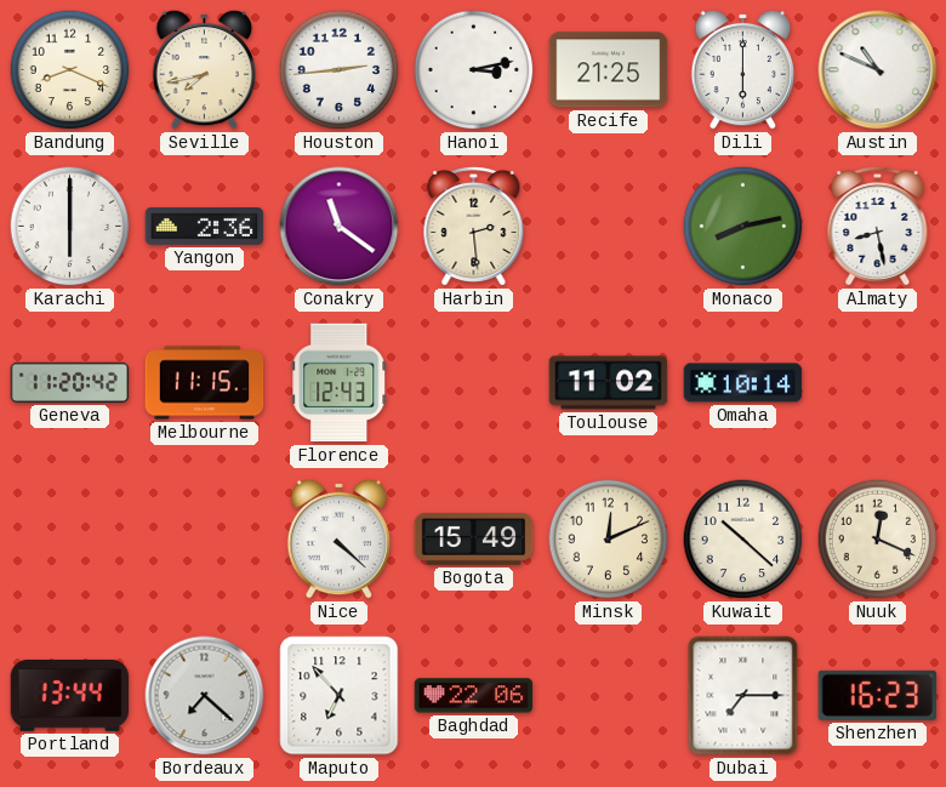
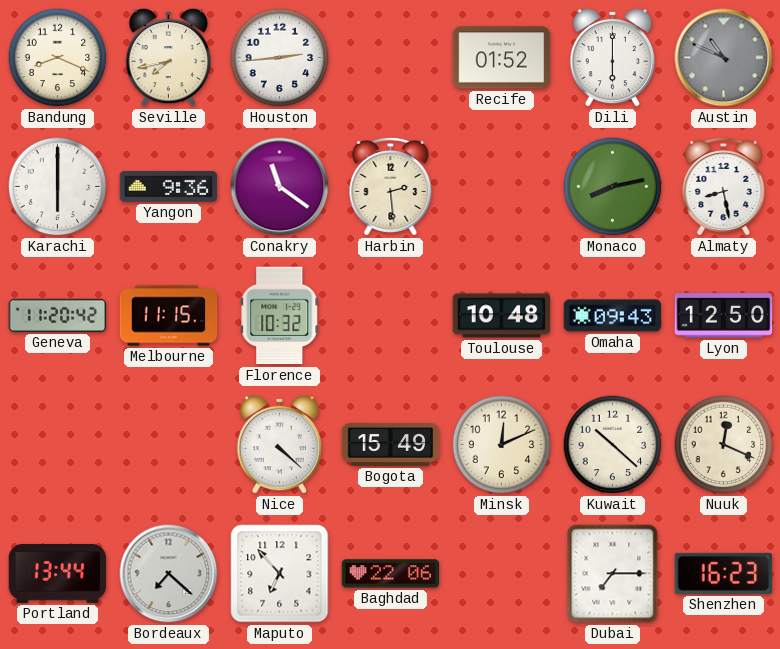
Hanoi: 3:13 -> none (474, 70)
Recife: 21:25 -> 01:52 (502, 58)
Austin dial: white -> grey (724, 58)
Yangon: 2:36 -> 9:36 (169, 187)
Florence: 12:43 -> 10:32 (280, 316)
Toulouse: 11:02 -> 10:48 (502, 316)
Omaha: 10:14 -> 09:43 (613, 316)
Lyon: none -> 12:50 (724, 316)
